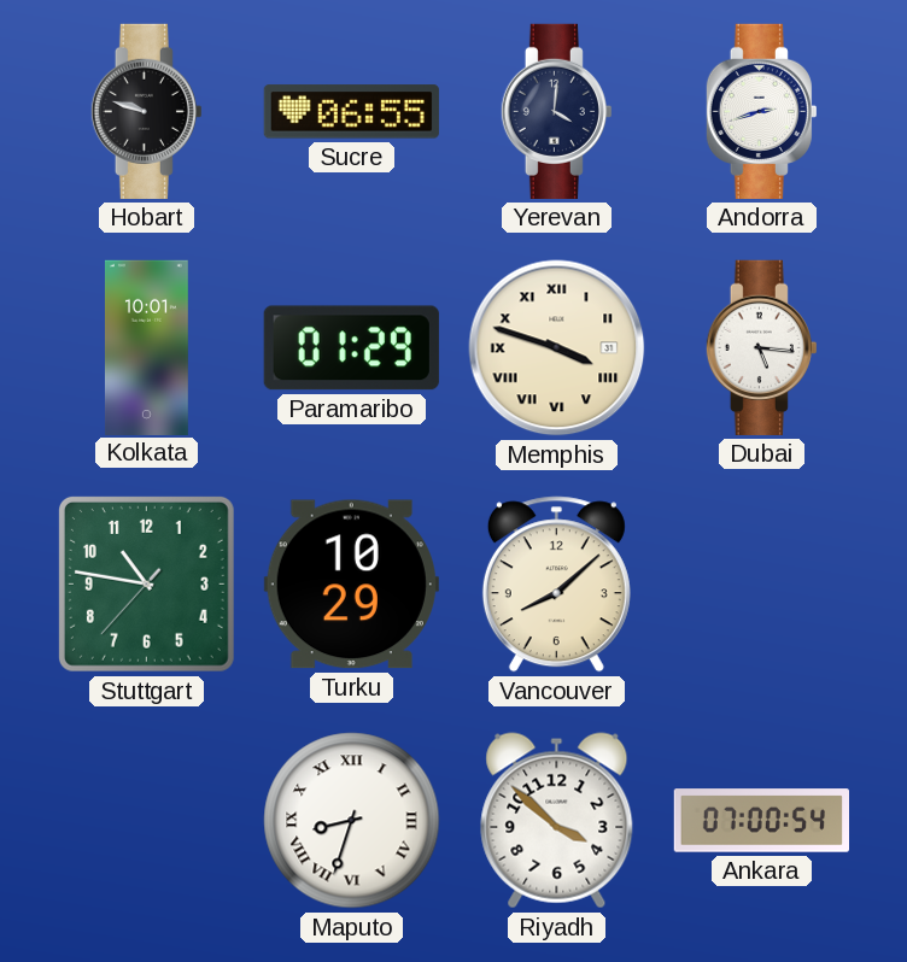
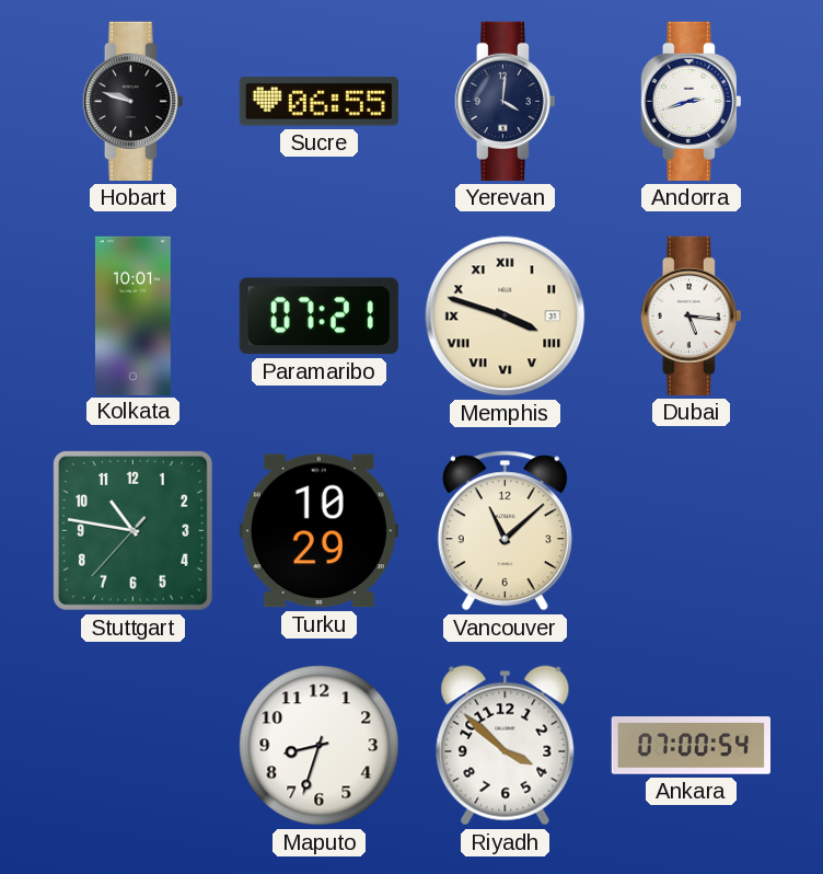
Paramaribo: 01:29 -> 07:21 (318, 317)
Vancouver: 8:08 -> 11:08 (505, 531)
Maputo numerals: Roman -> Arabic (320, 746)
